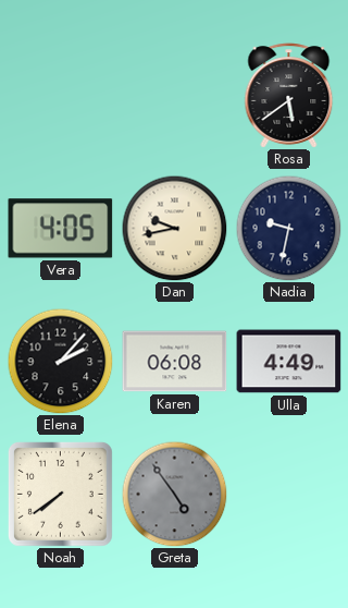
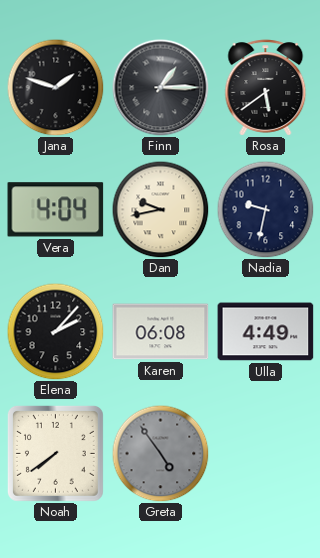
Jana: none -> 1:48 (55, 87)
Finn: none -> 1:15 (161, 88)
Vera: 4:05 -> 4:04 (56, 210)
